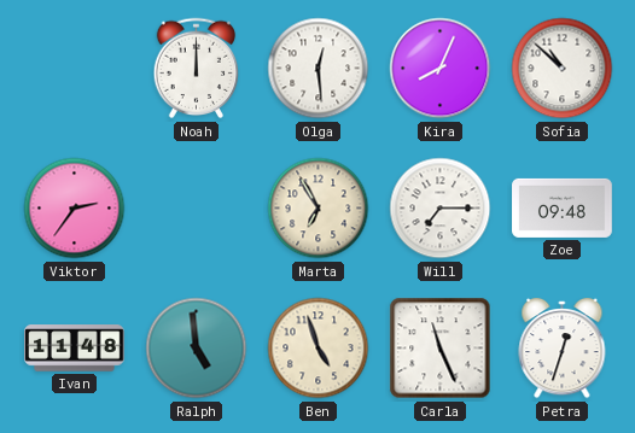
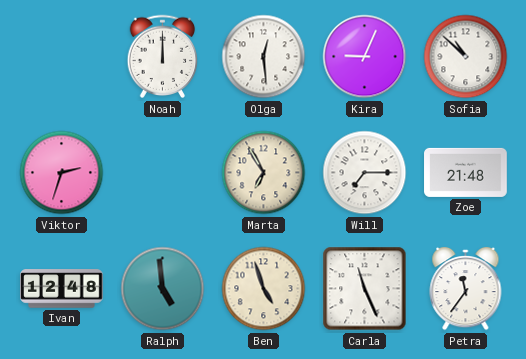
Kira: 8:04 -> 9:04 (365, 57)
Viktor: 2:36 -> 2:33 (62, 173)
Zoe: 09:48 -> 21:48 (466, 172)
Ivan: 11:48 -> 12:48 (62, 289)
Petra: 12:33 -> 11:36 (466, 289)
